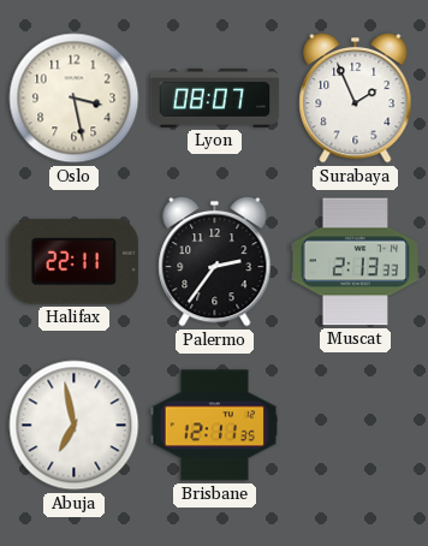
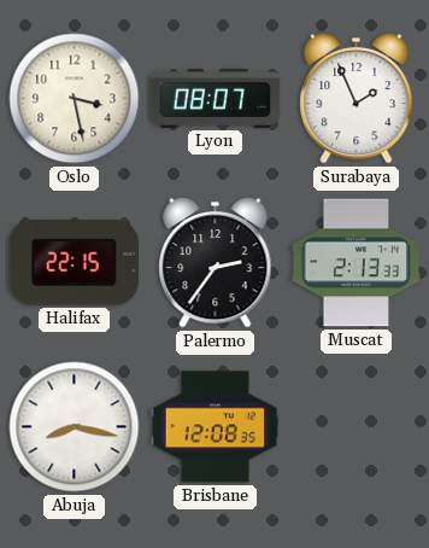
Halifax: 22:11 -> 22:15 (74, 263)
Abuja: 6:58 -> 8:17 (75, 427)
Brisbane: 12:11 -> 12:08 (216, 427)
